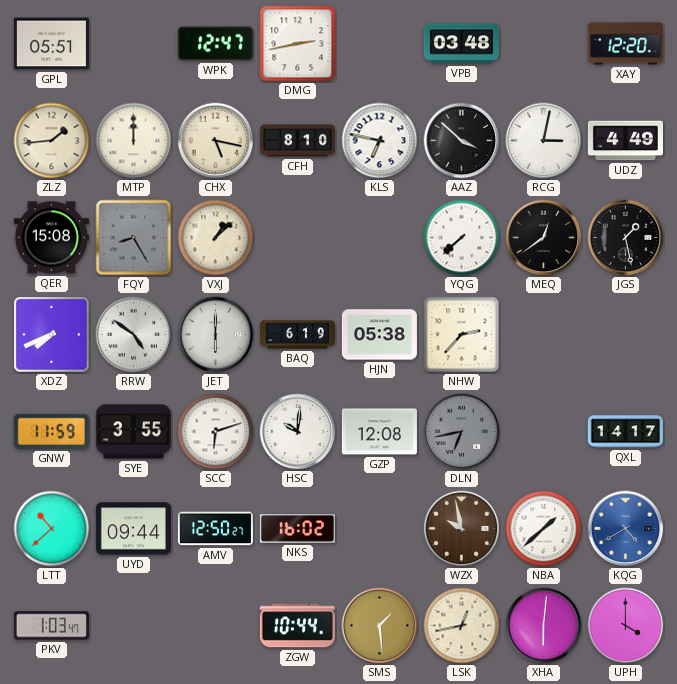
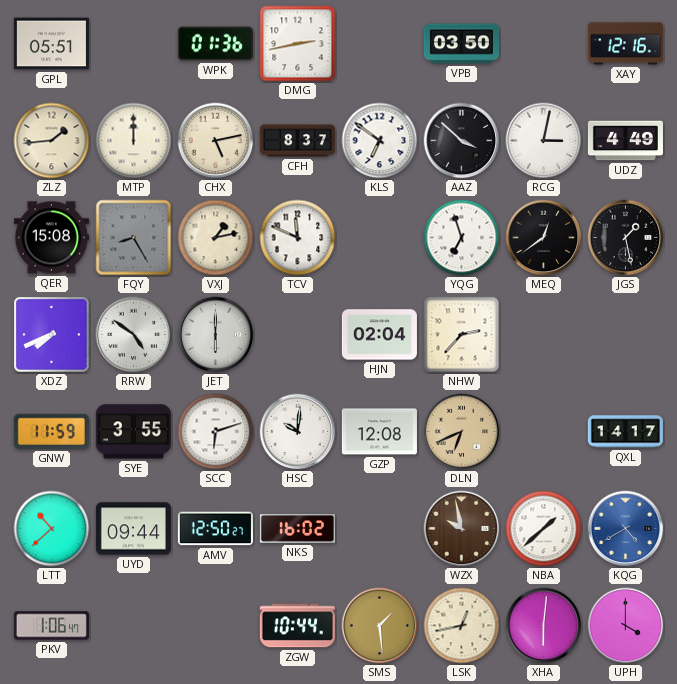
WPK: 12:47 -> 01:36 (215, 44)
VPB: 03:48 -> 03:50 (461, 44)
XAY: 12:20 -> 12:16 (625, 44)
CHX: 5:17 -> 5:13 (216, 141)
CFH: 8:10 -> 8:37 (297, 141)
KLS: 6:47 -> 6:51 (380, 141)
VXJ: 1:08 -> 1:13 (216, 238)
TCV: none -> 11:49 (298, 238)
YQG: 7:38 -> 6:57 (462, 238)
BAQ: 6:19 -> none (297, 335)
HJN: 05:38 -> 02:04 (379, 335)
DLN: 6:43 -> 6:41 (462, 432)
DLN dial: grey -> champagne (462, 432)
PKV: 1:03 -> 1:06 (51, 626)
